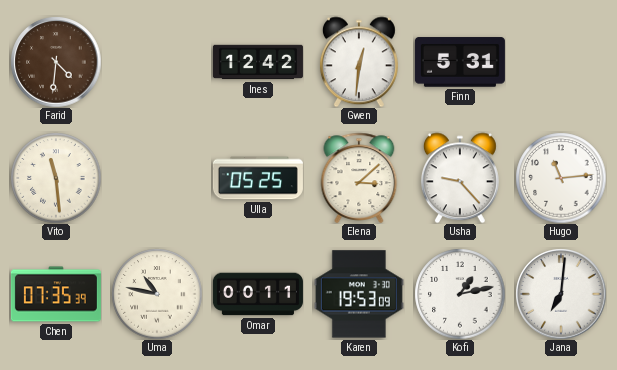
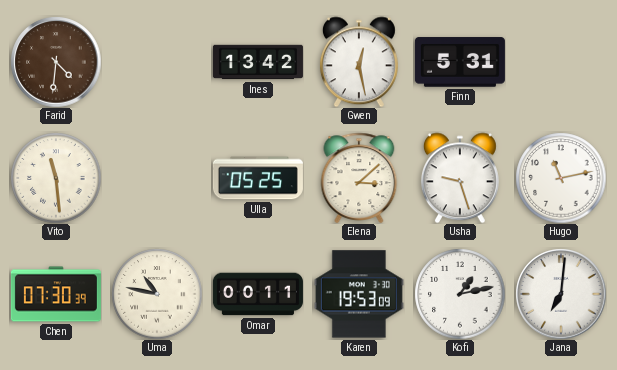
Ines: 12:42 -> 13:42 (258, 62)
Gwen: 12:31 -> 12:28 (359, 62)
Usha: 9:23 -> 9:27 (460, 178)
Hugo: 11:14 -> 11:13 (561, 178)
Chen: 07:35 -> 07:30 (56, 294)
